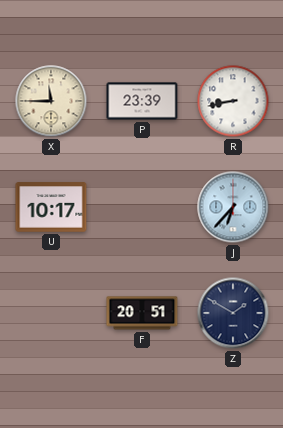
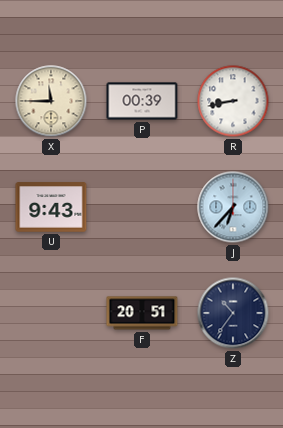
P: 23:39 -> 00:39 (142, 101)
U: 10:17 -> 9:43 (51, 207)
Z: 1:50 -> 10:36 (233, 313)
